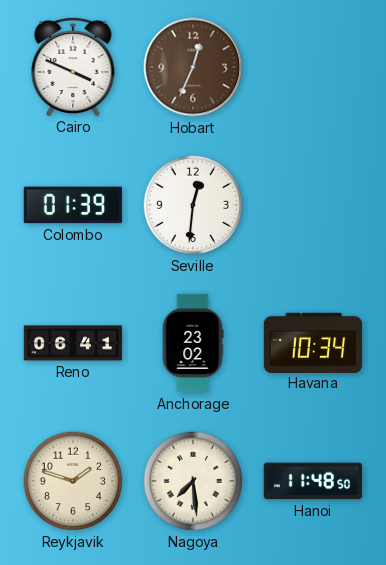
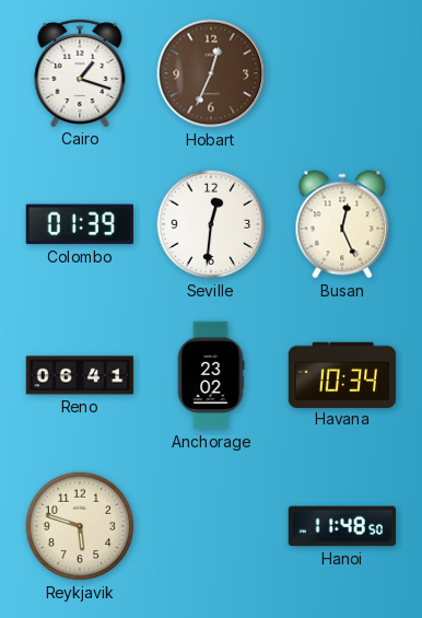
Cairo: 3:49 -> 1:18 (80, 72)
Busan: none -> 12:26 (342, 224)
Reykjavik: 1:48 -> 5:48 (80, 526)
Nagoya: 7:29 -> none (193, 481)
